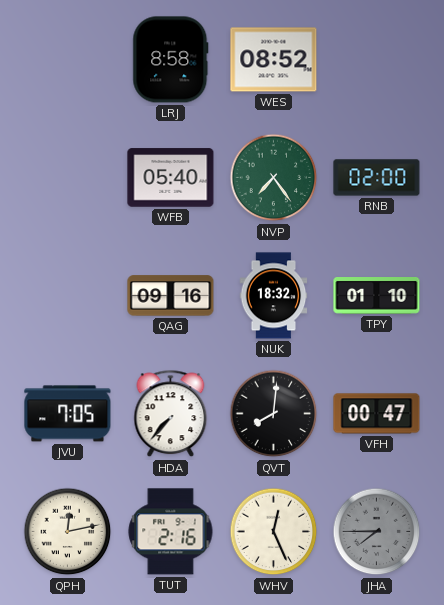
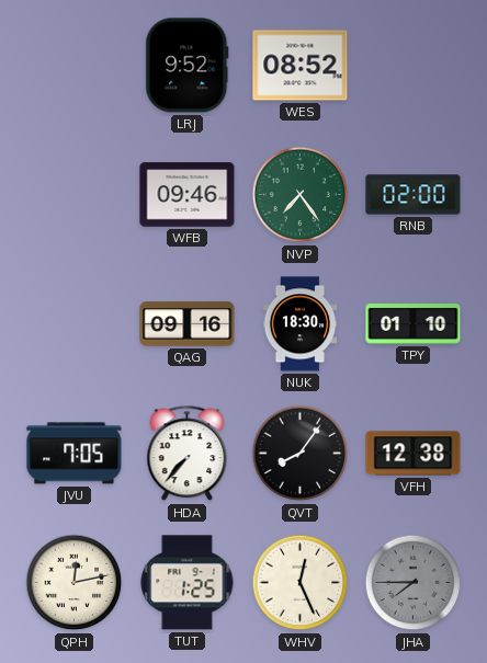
LRJ: 8:58 -> 9:52 (188, 66)
WFB: 05:40 -> 09:46 (188, 195)
NUK: 18:32 -> 18:30 (301, 324)
QVT: 8:01 -> 8:06 (301, 454)
VFH: 00:47 -> 12:38 (414, 454)
TUT: 2:16 -> 1:25 (188, 583)
